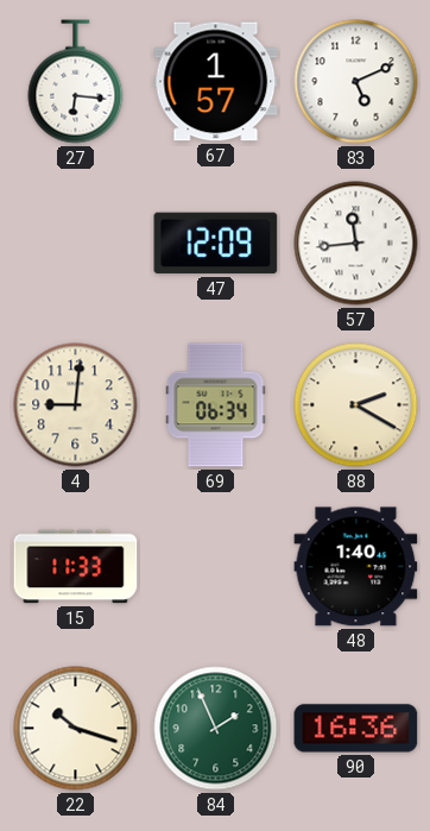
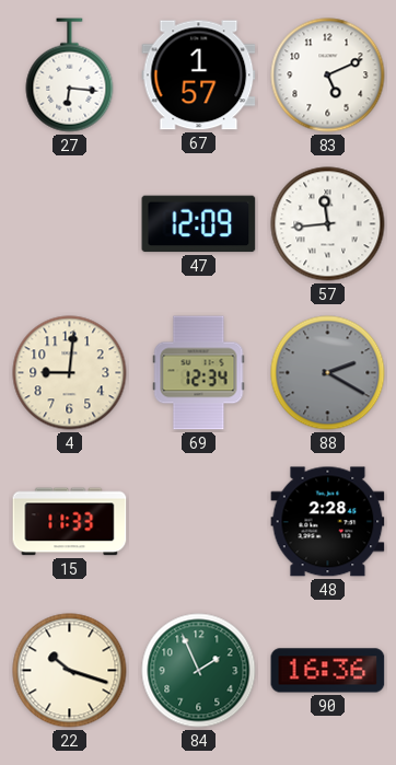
69: 06:34 -> 12:34 (199, 373)
88 dial: cream -> grey (328, 373)
48: 1:40 -> 2:28 (328, 522)
